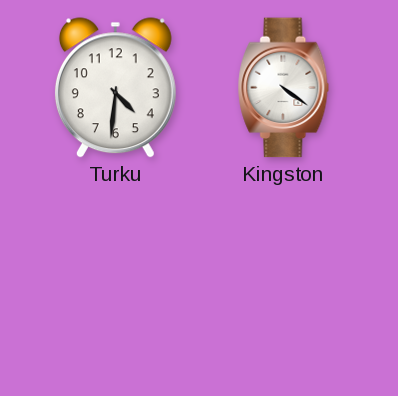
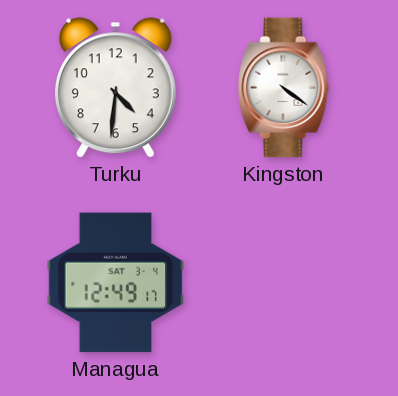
Managua: none -> 12:49 (116, 283)
